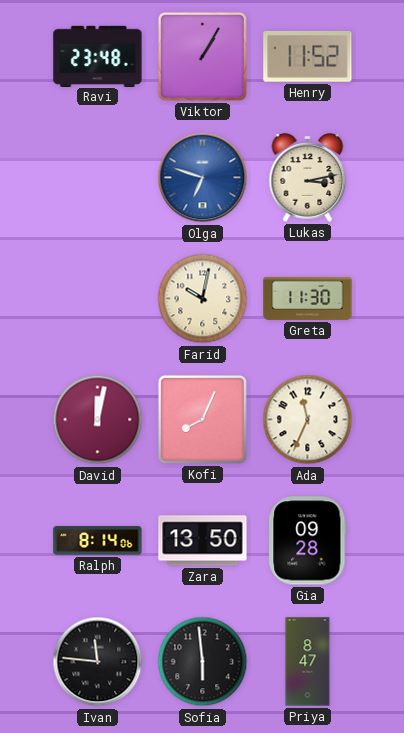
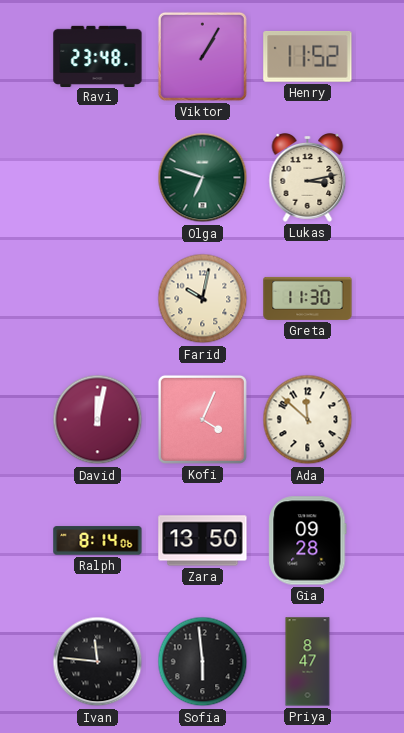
Olga dial: blue -> green (203, 178)
Kofi: 8:04 -> 4:04 (202, 419)
Ada: 11:34 -> 11:52 (308, 420)
